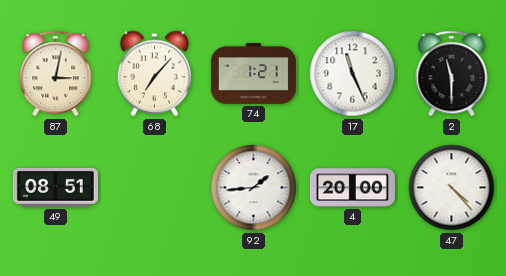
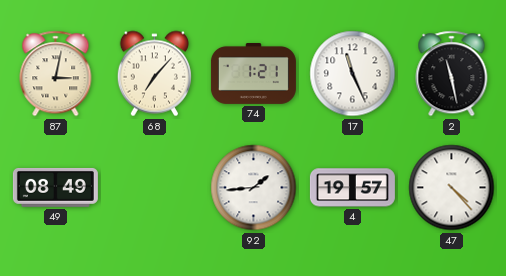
2: 11:30 -> 11:28 (452, 74)
49: 08:51 -> 08:49 (55, 187)
4: 20:00 -> 19:57 (352, 188)
